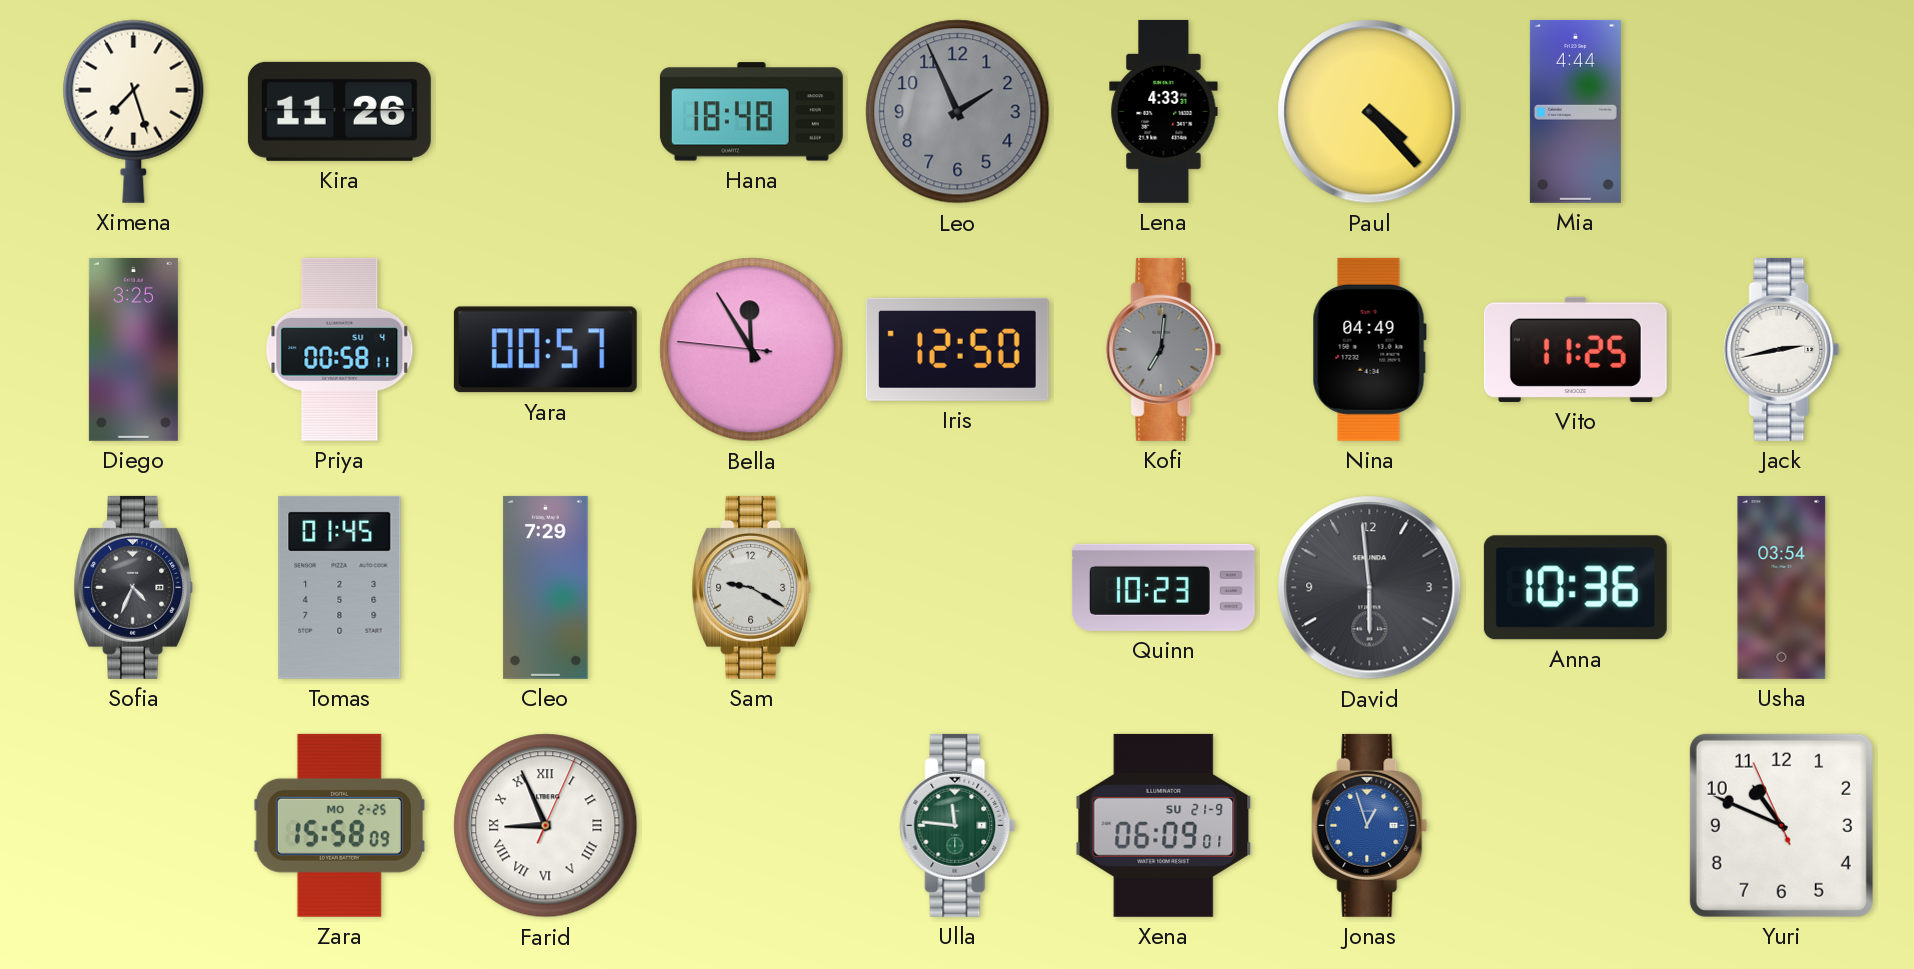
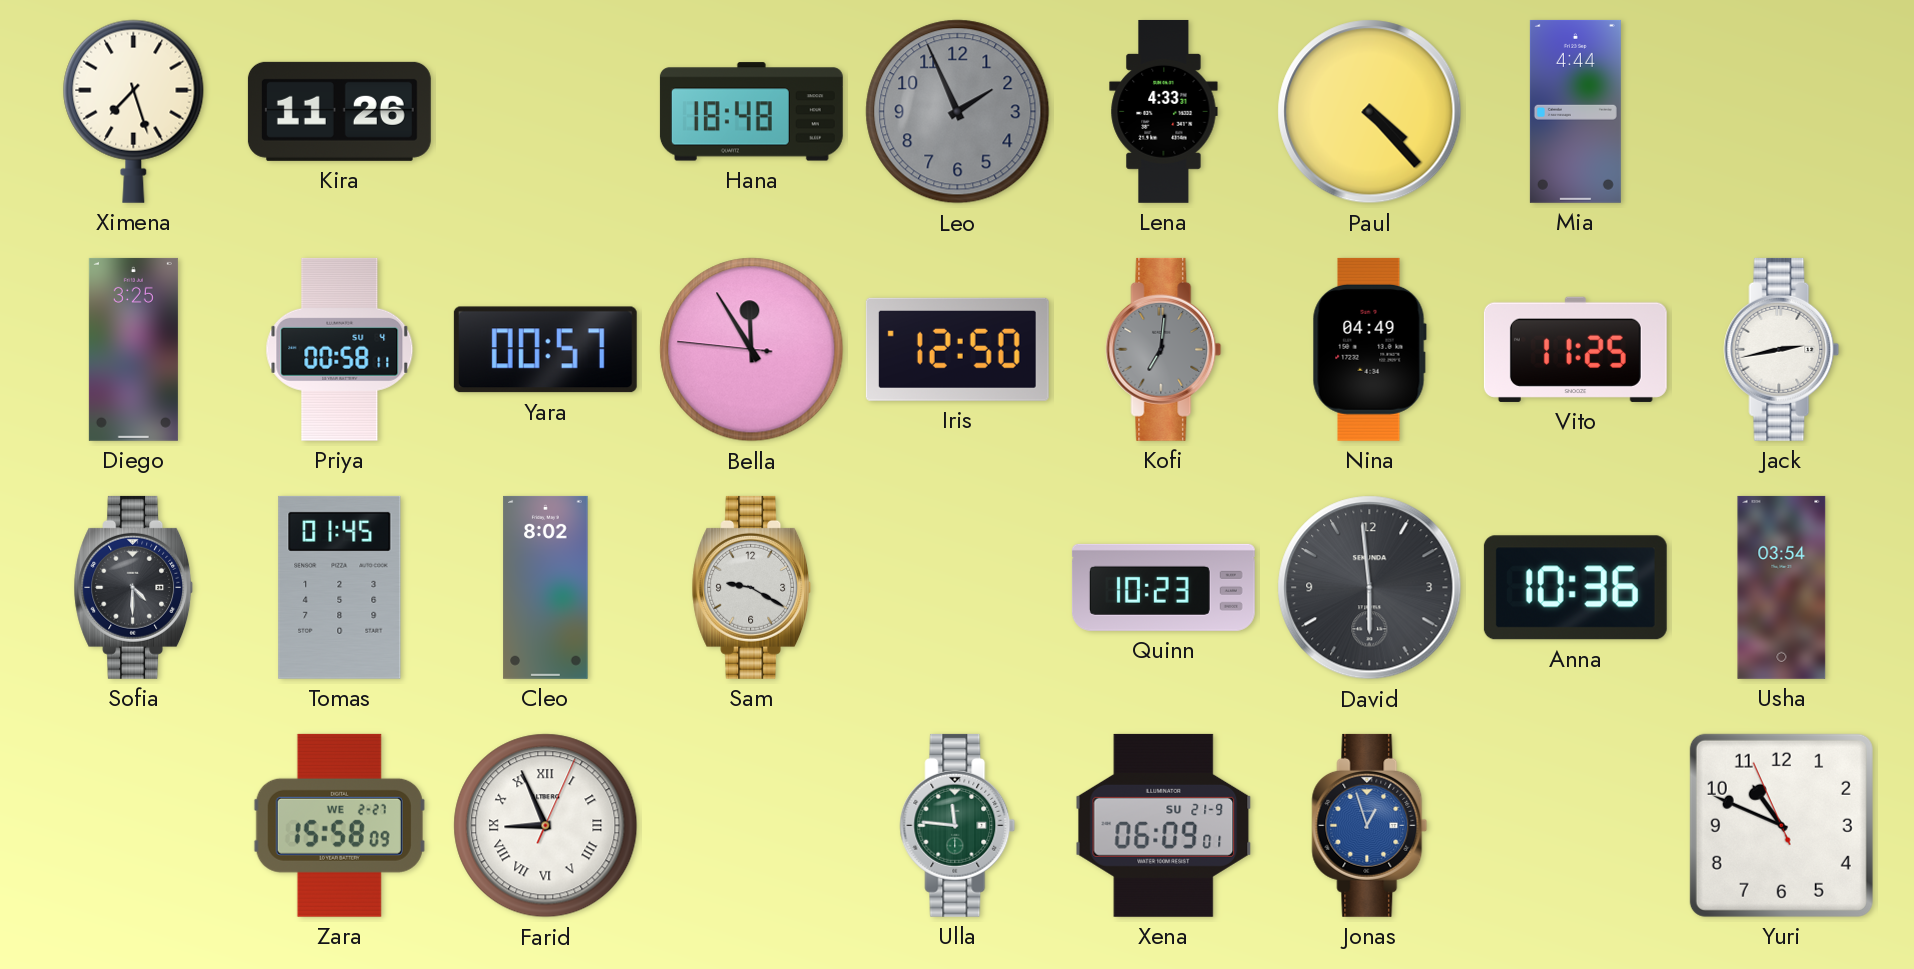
Sofia: 4:34 -> 4:30 (134, 587)
Cleo: 7:29 -> 8:02 (546, 587)
Zara date: MO 2-25 -> WE 2-27 (339, 825)
